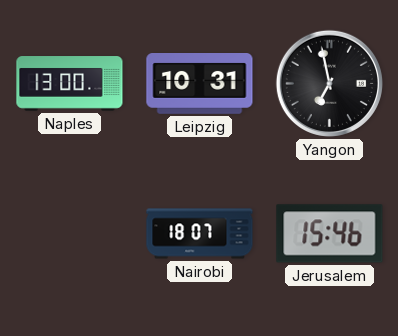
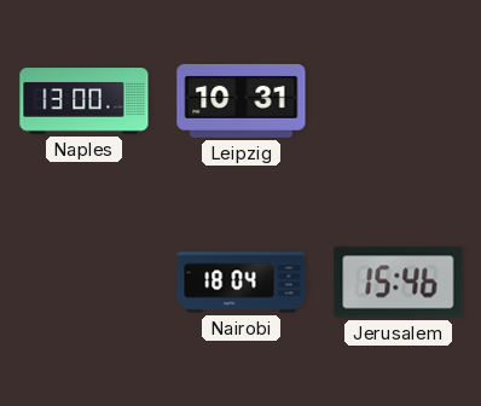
Yangon: 6:58 -> none (329, 83)
Nairobi: 18:07 -> 18:04 (242, 283)
